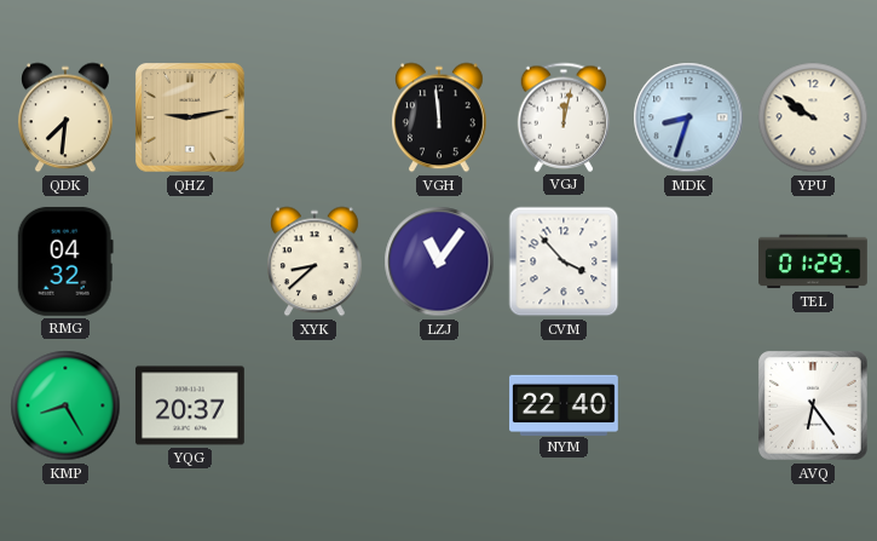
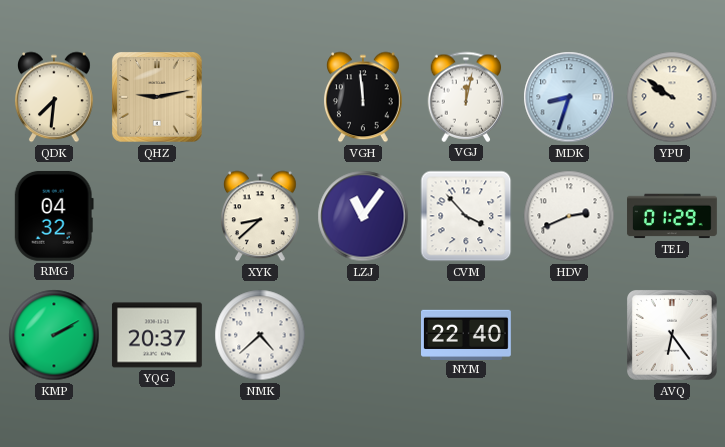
HDV: none -> 2:41 (569, 216)
KMP: 8:25 -> 2:10 (54, 335)
NMK: none -> 4:38 (260, 335)
